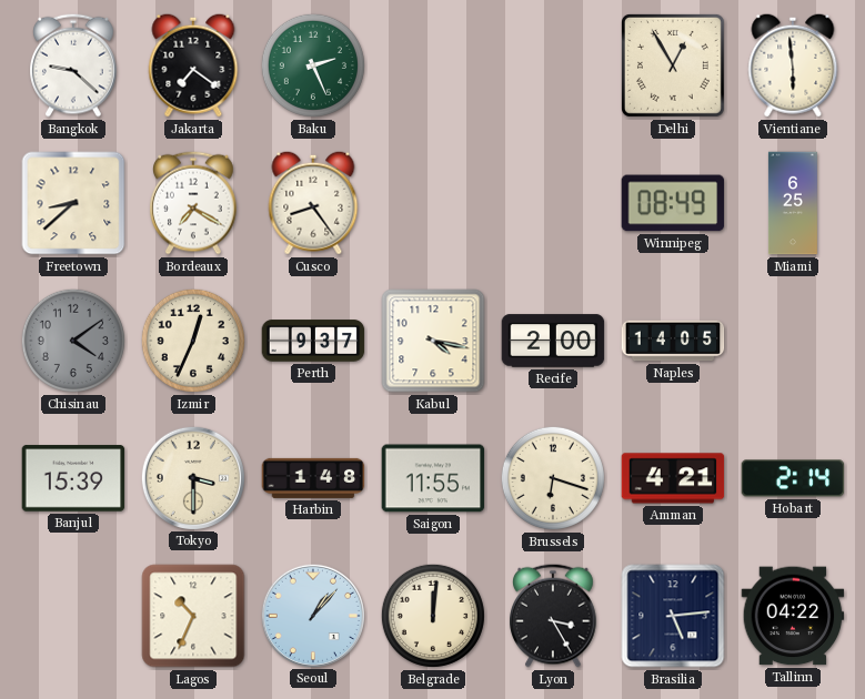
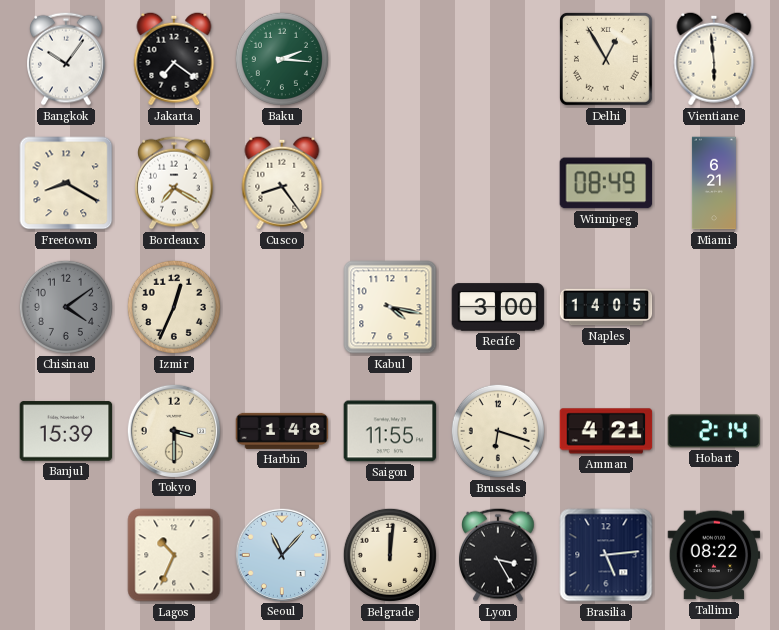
Bangkok: 9:22 -> 10:06 (67, 59)
Baku: 2:26 -> 2:16 (282, 59)
Freetown: 8:38 -> 8:20 (66, 183)
Miami: 6:25 -> 6:21 (714, 183)
Perth: 9:37 -> none (313, 341)
Recife: 2:00 -> 3:00 (498, 307)
Seoul: 1:07 -> 11:07 (281, 554)
Tallinn: 04:22 -> 08:22 (714, 555)
